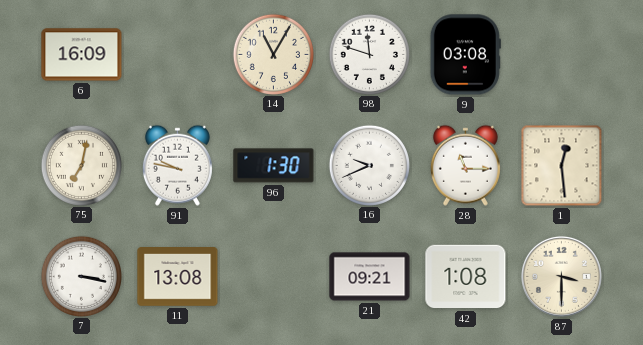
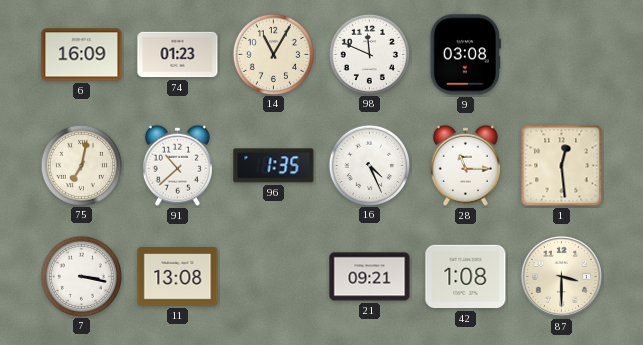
74: none -> 01:23 (178, 55)
98: 11:48 -> 11:49 (369, 54)
91: 9:47 -> 10:38 (177, 165)
96: 1:30 -> 1:35 (274, 166)
16: 9:41 -> 4:26 (369, 165)
